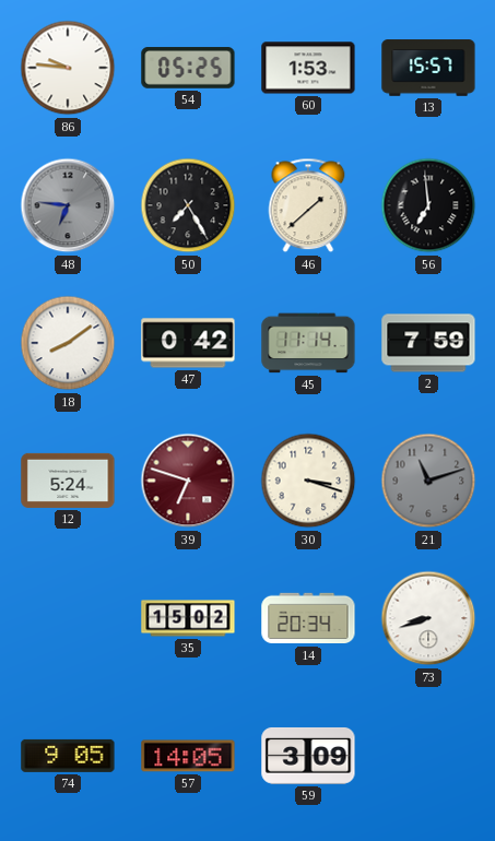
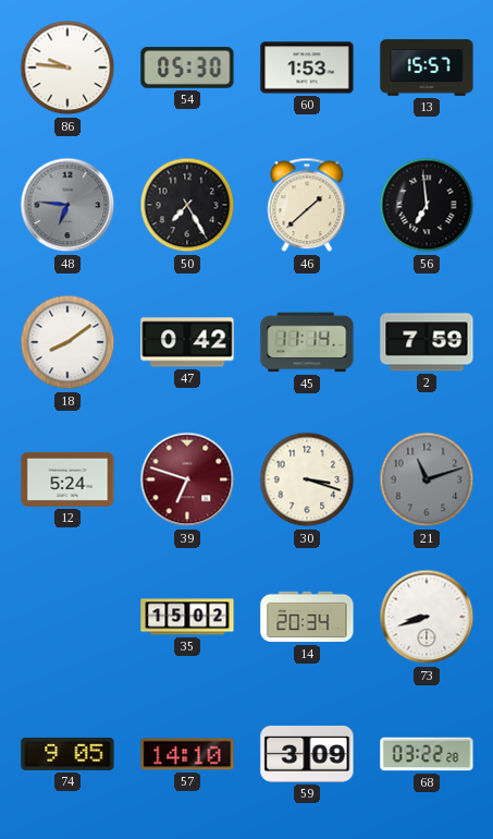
54: 05:25 -> 05:30 (187, 68)
57: 14:05 -> 14:10 (187, 754)
68: none -> 03:22 (427, 754)
